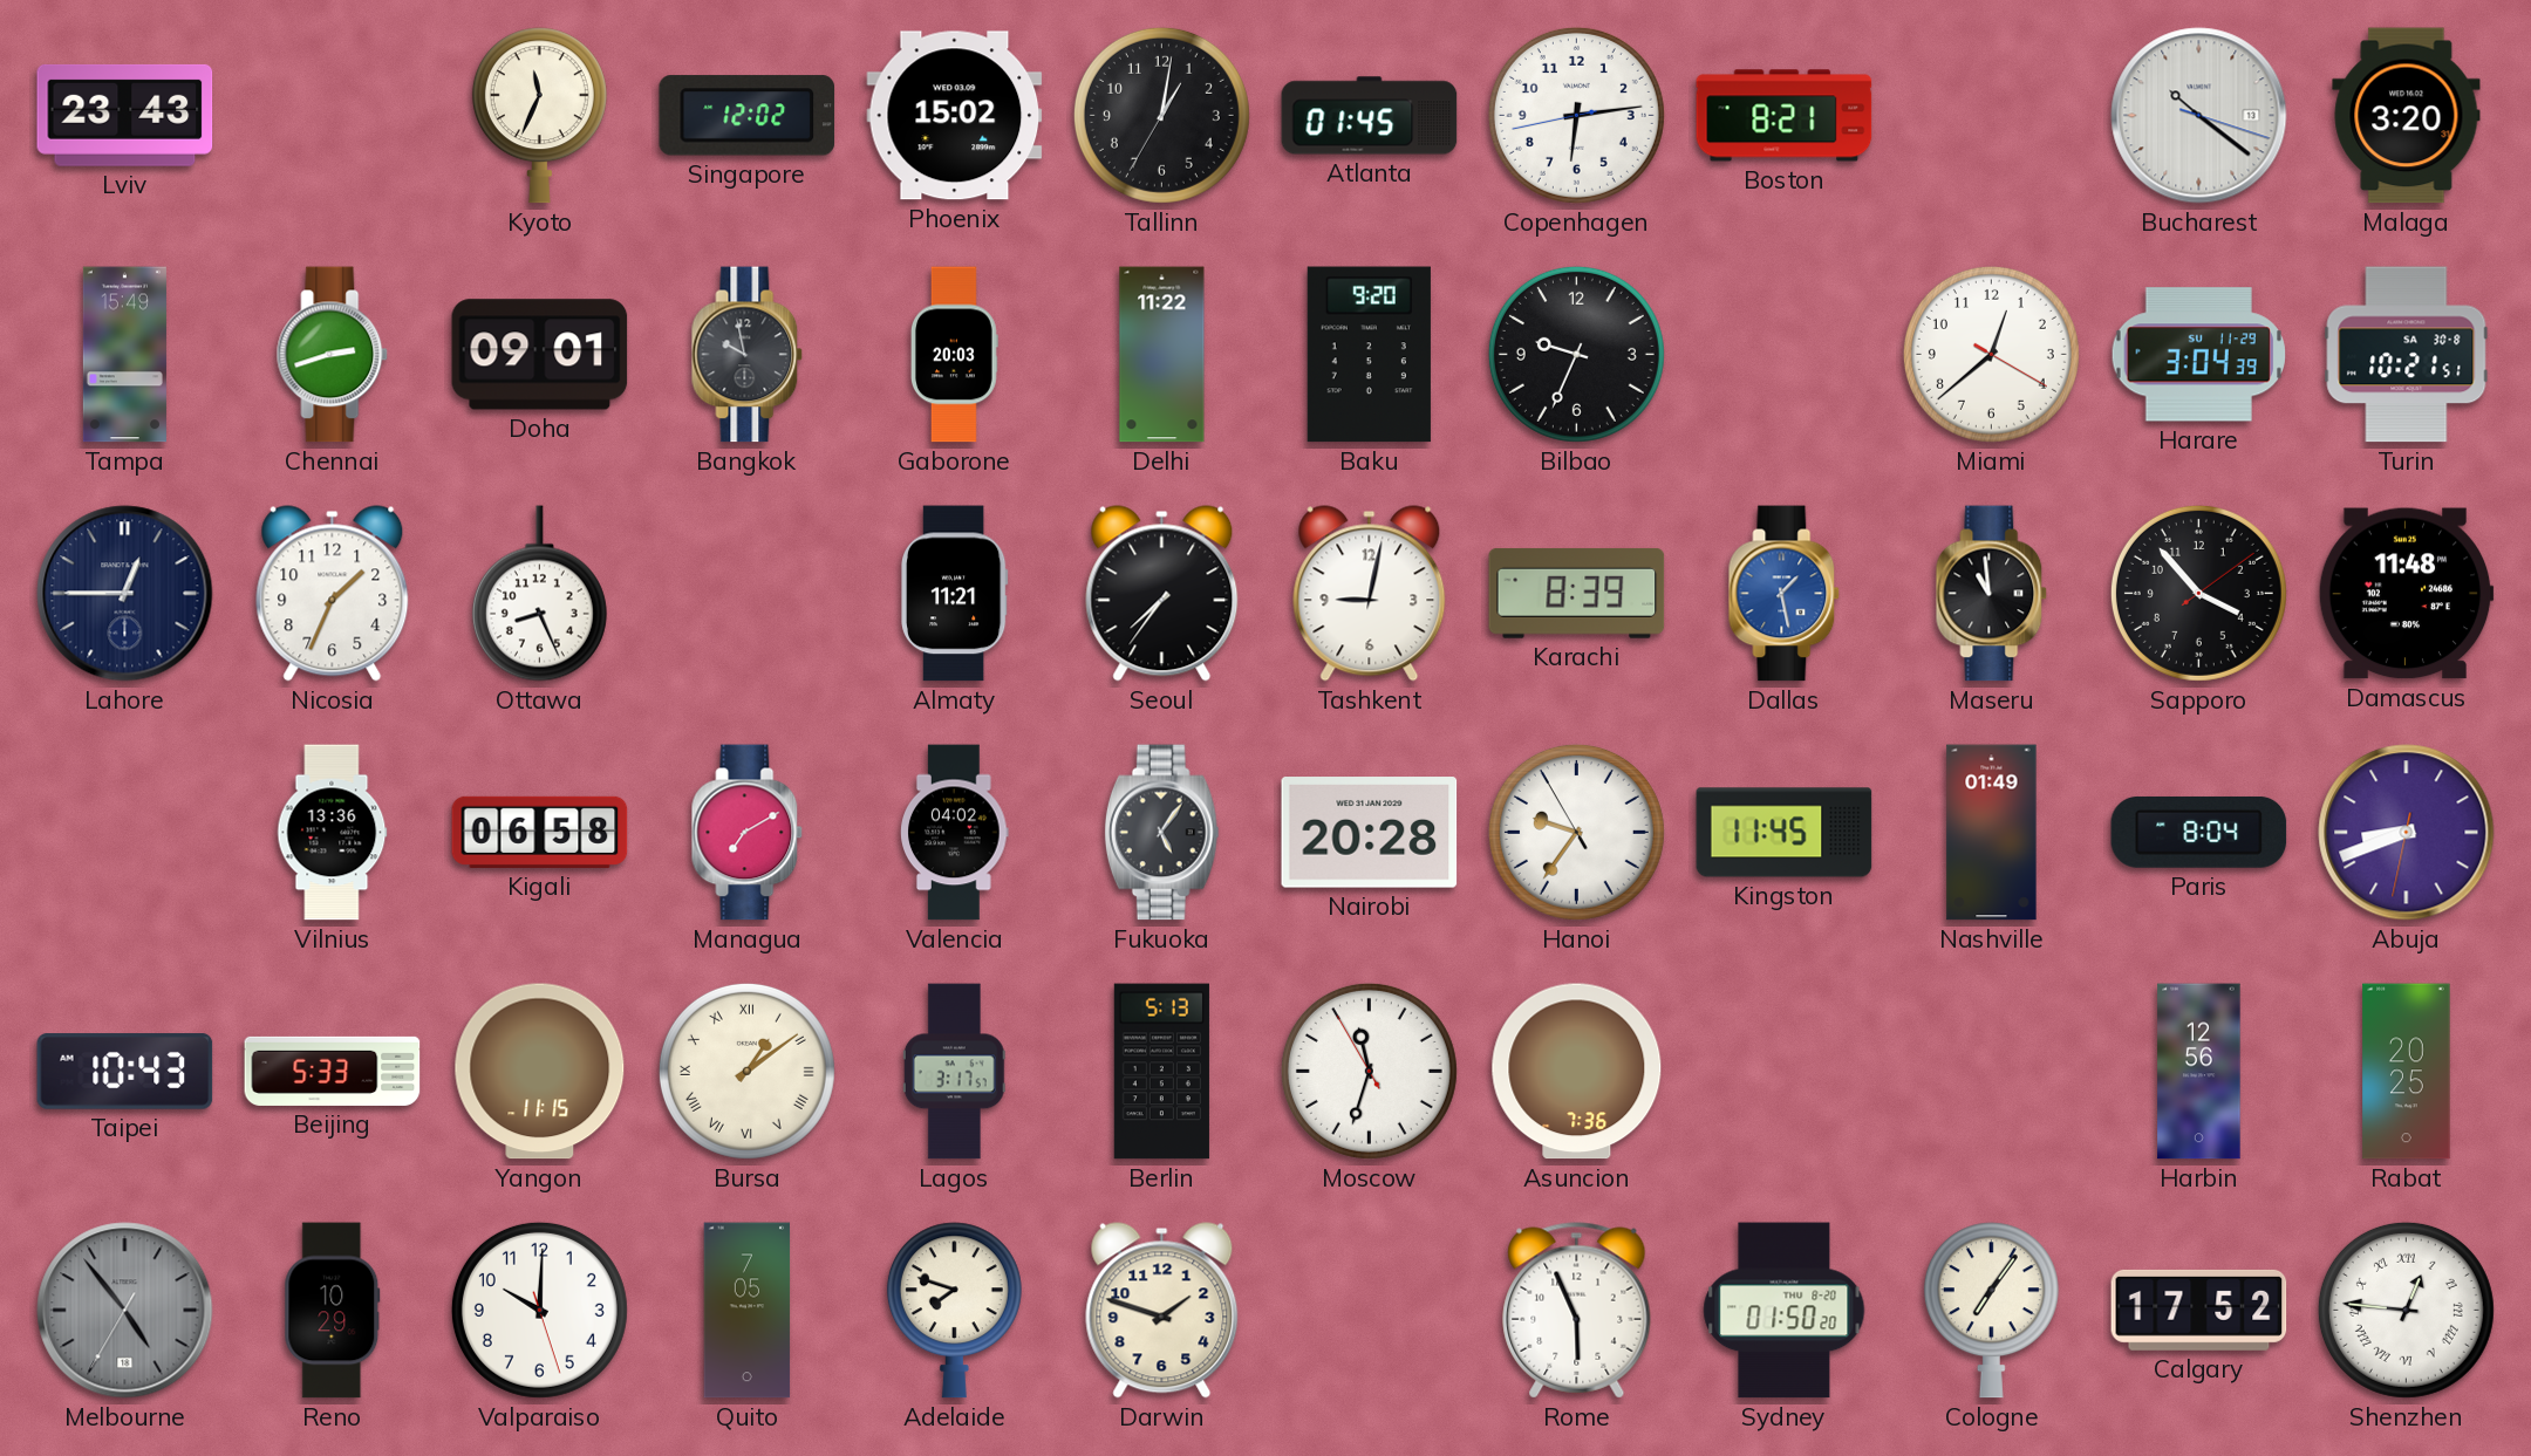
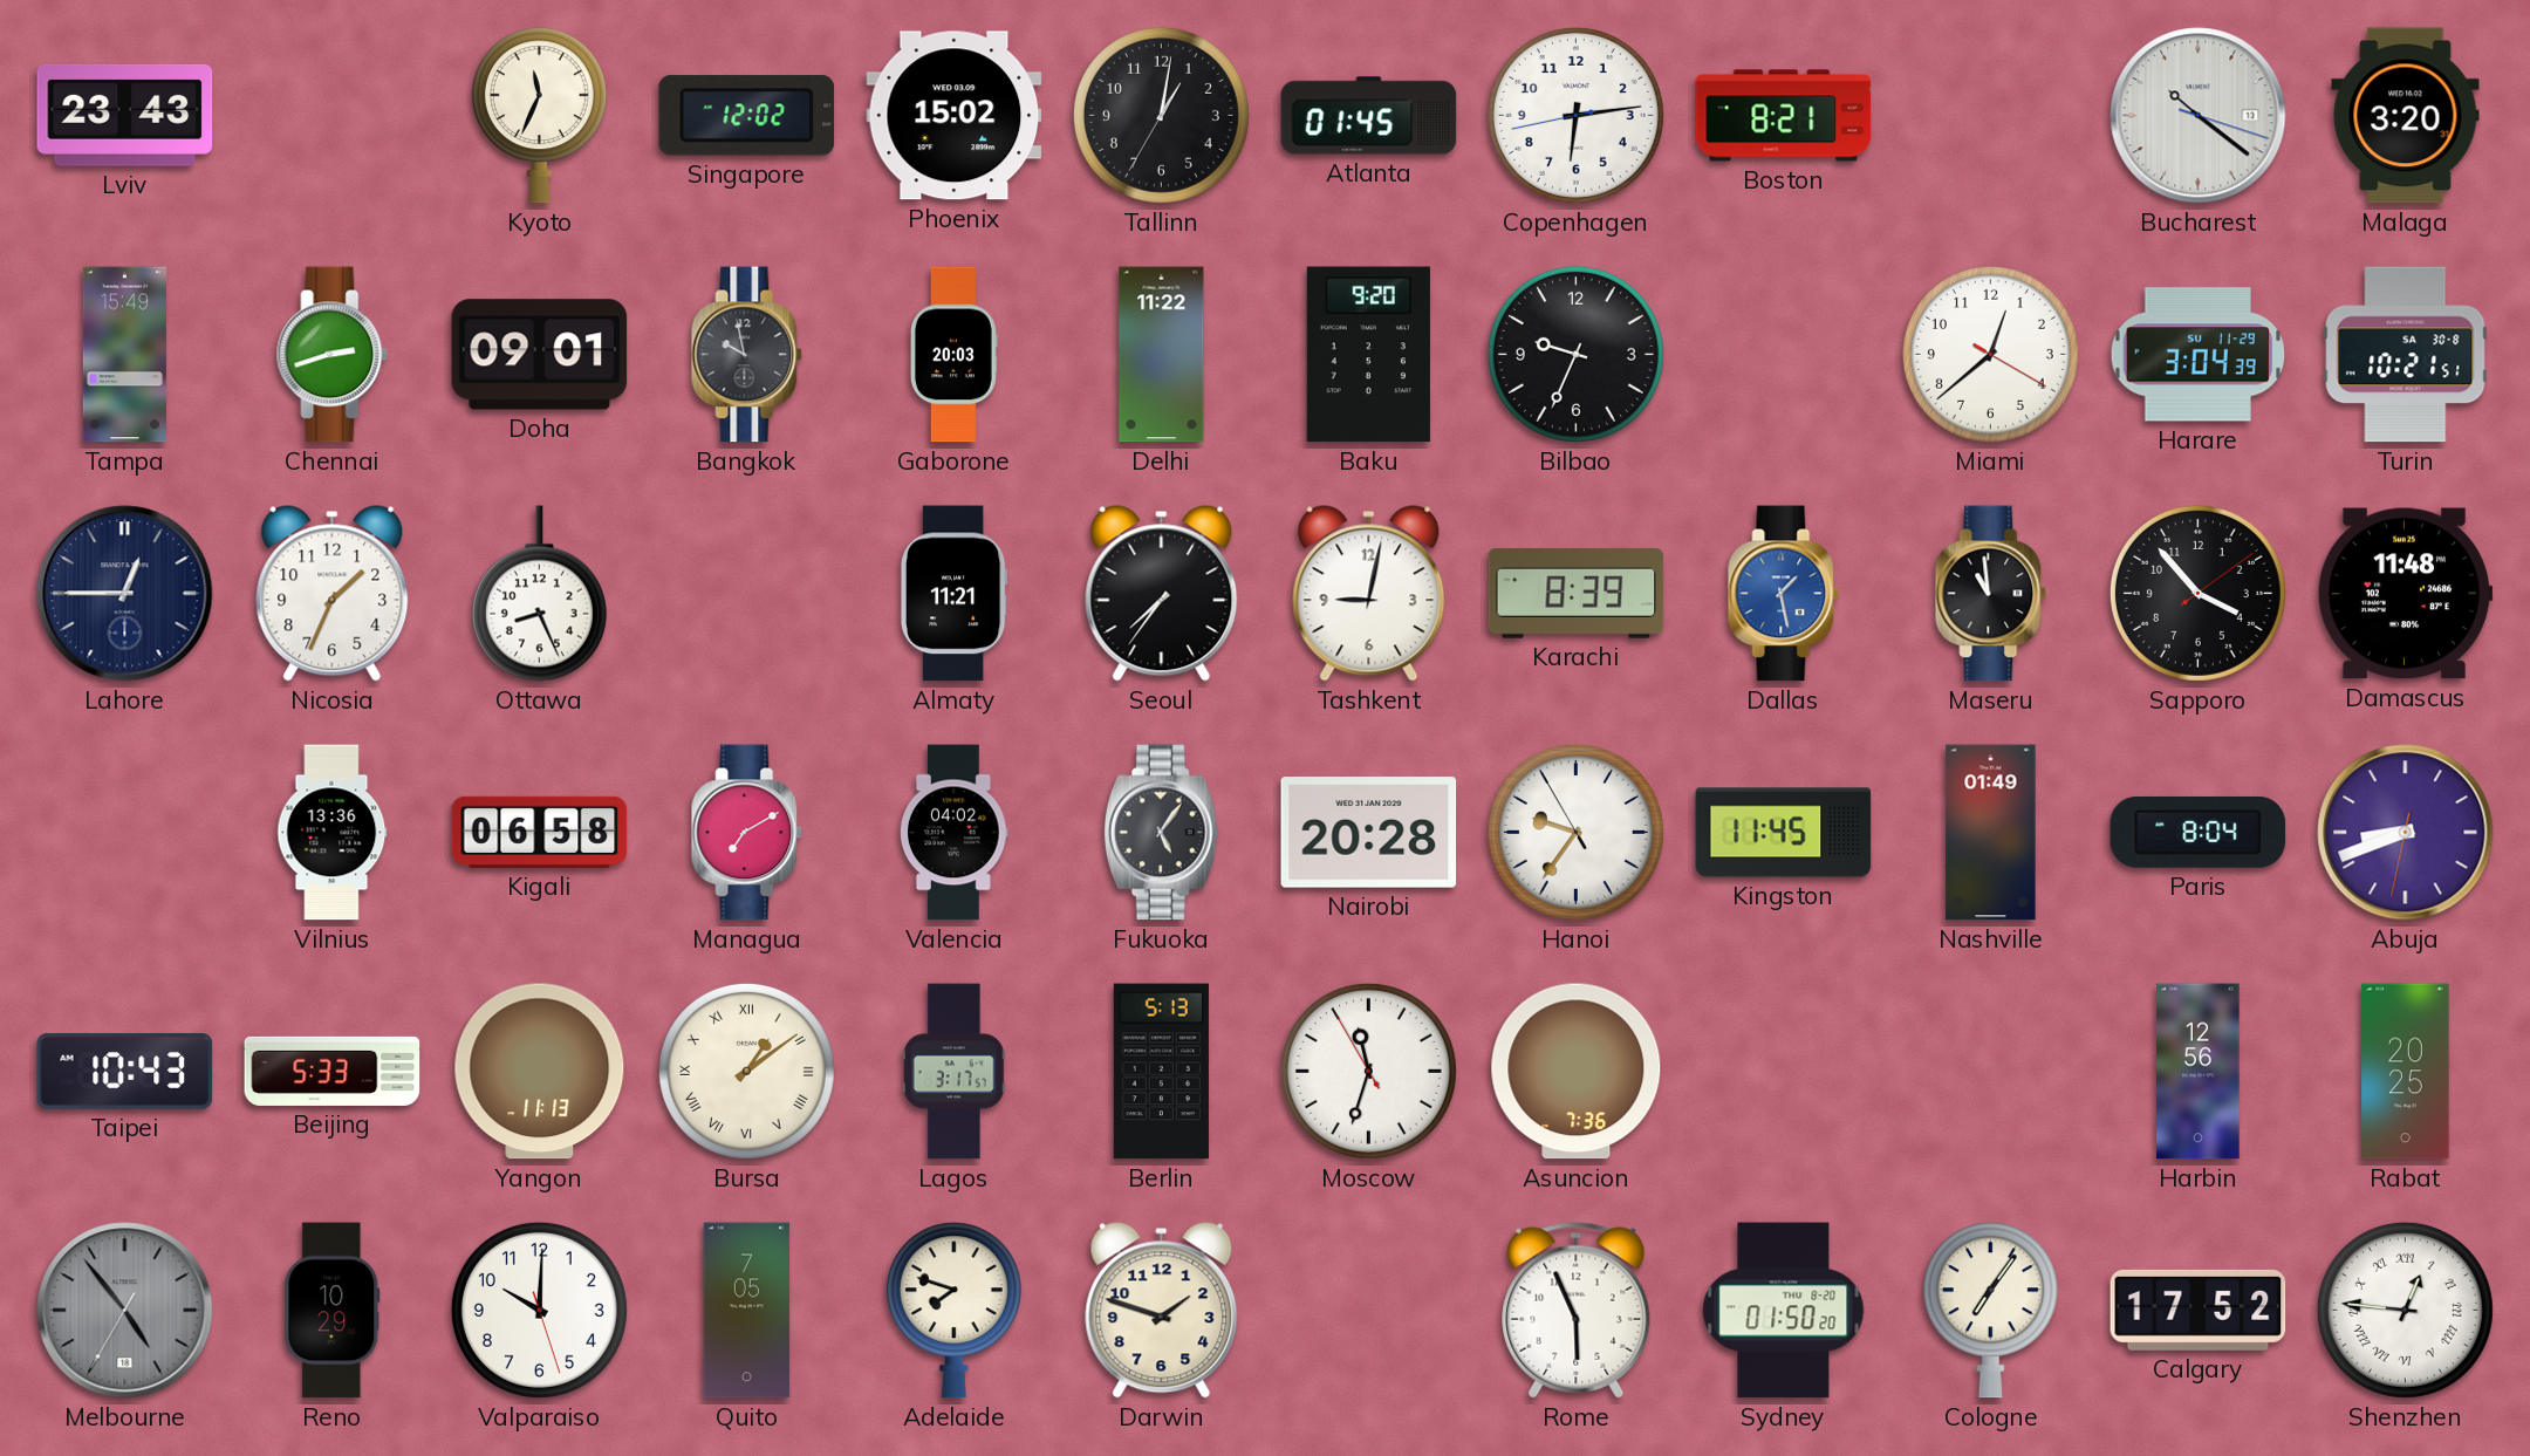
Yangon: 11:15 -> 11:13 (540, 1072)
